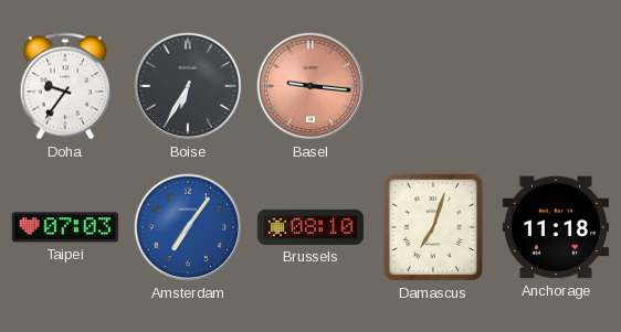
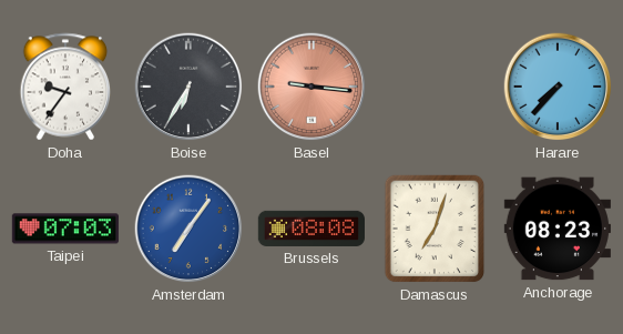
Harare: none -> 7:37 (558, 87)
Brussels: 08:10 -> 08:08 (310, 229)
Anchorage: 11:18 -> 08:23 (558, 229)
